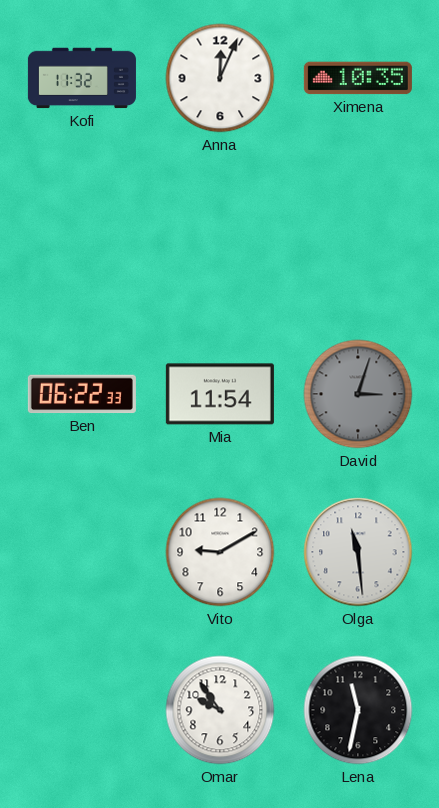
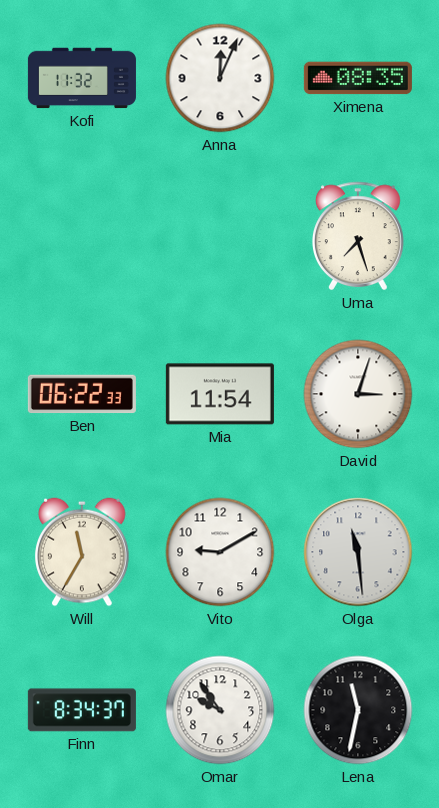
Ximena: 10:35 -> 08:35 (358, 78)
Uma: none -> 7:27 (359, 236)
David dial: grey -> white (358, 394)
Will: none -> 11:35 (82, 552)
Finn: none -> 8:34 (82, 710)
